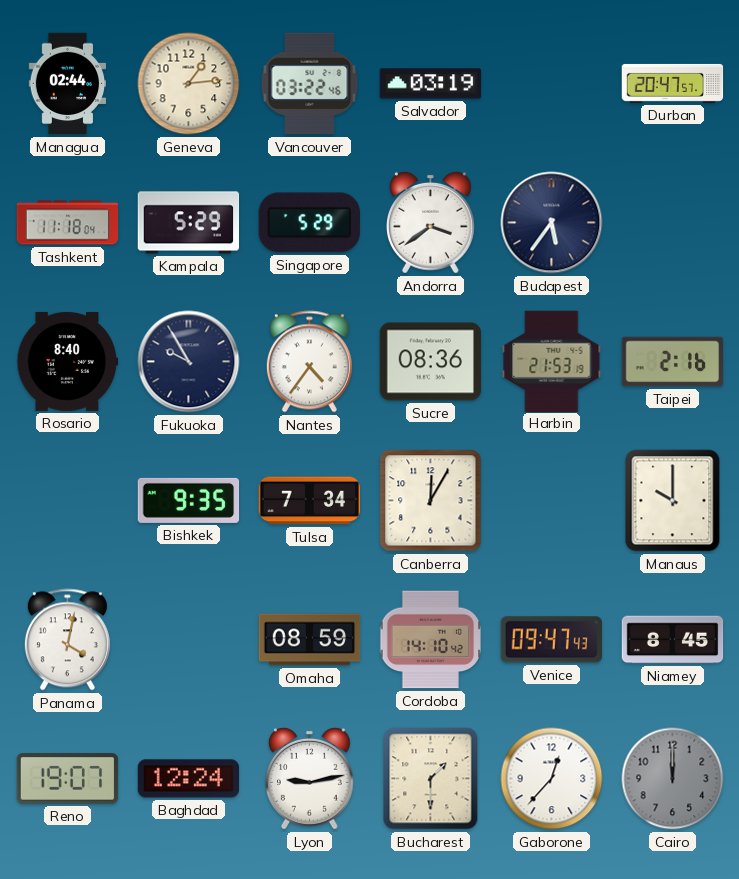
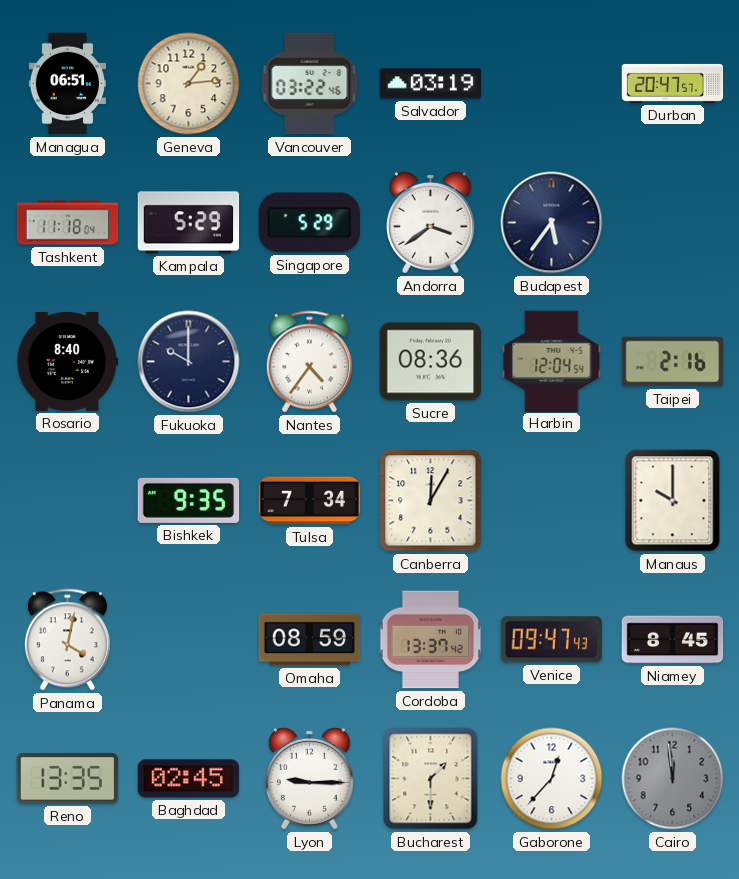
Managua: 02:44 -> 06:51 (68, 84)
Fukuoka: 9:55 -> 10:00 (189, 362)
Harbin: 21:53 -> 12:04 (552, 361)
Cordoba: 14:10 -> 13:37 (431, 640)
Reno: 19:07 -> 13:35 (68, 779)
Baghdad: 12:24 -> 02:45 (189, 779)
Lyon: 9:13 -> 9:15 (310, 779)
Cairo: 12:00 -> 11:59 (673, 779)
